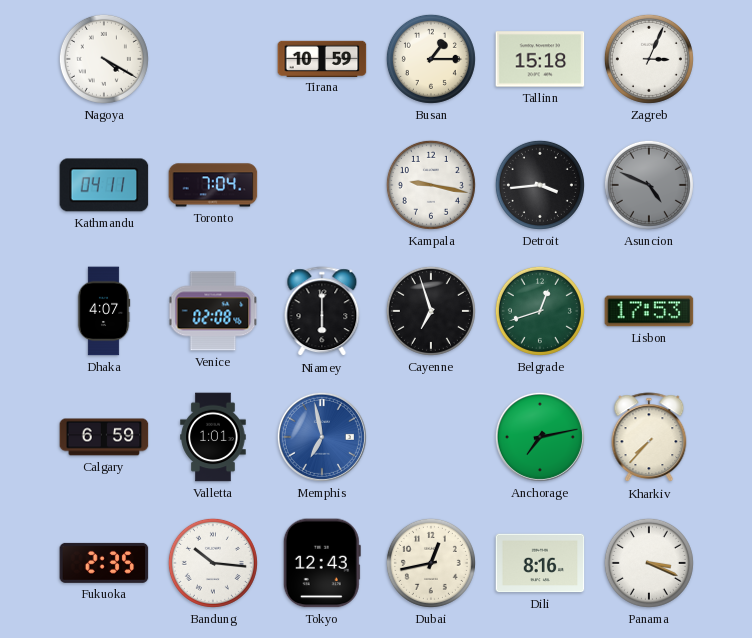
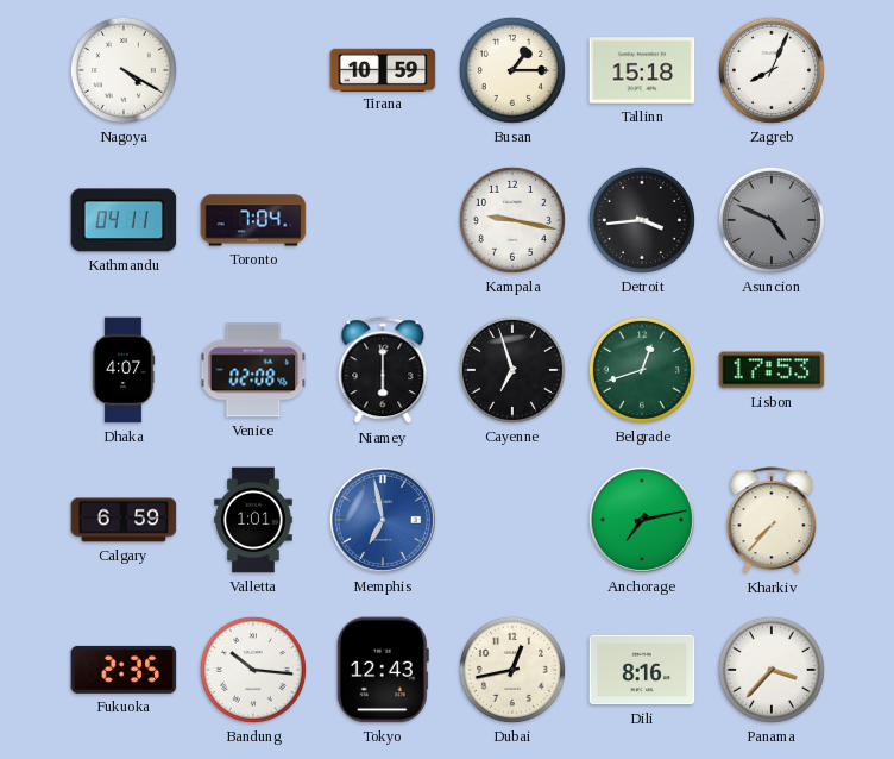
Zagreb: 3:04 -> 8:04 (772, 70)
Panama: 3:19 -> 3:37 (772, 670)
